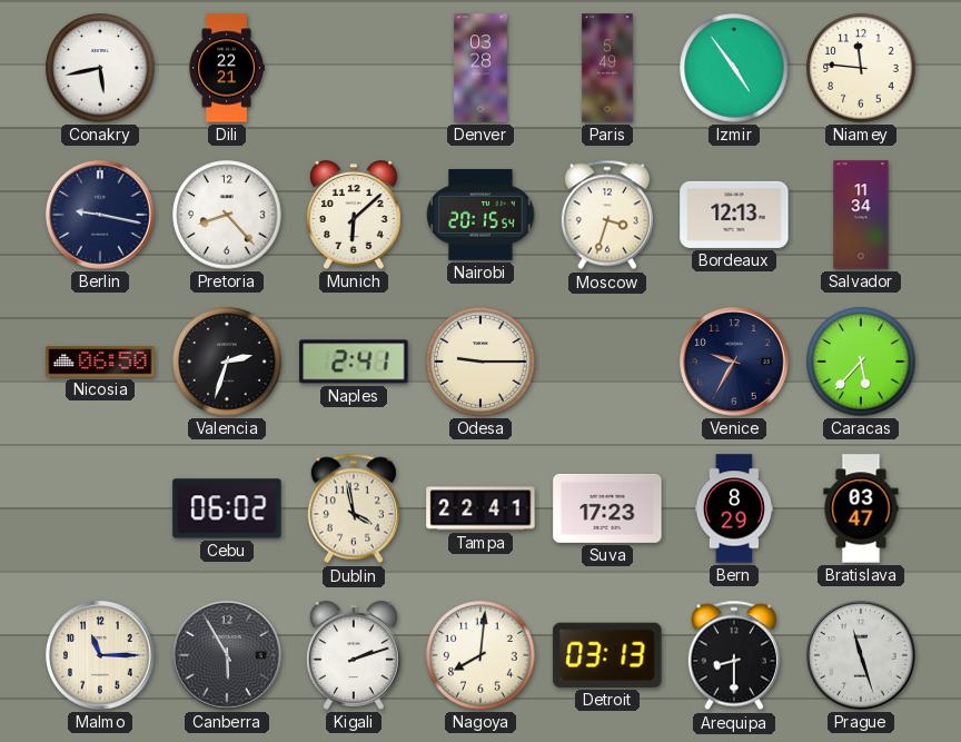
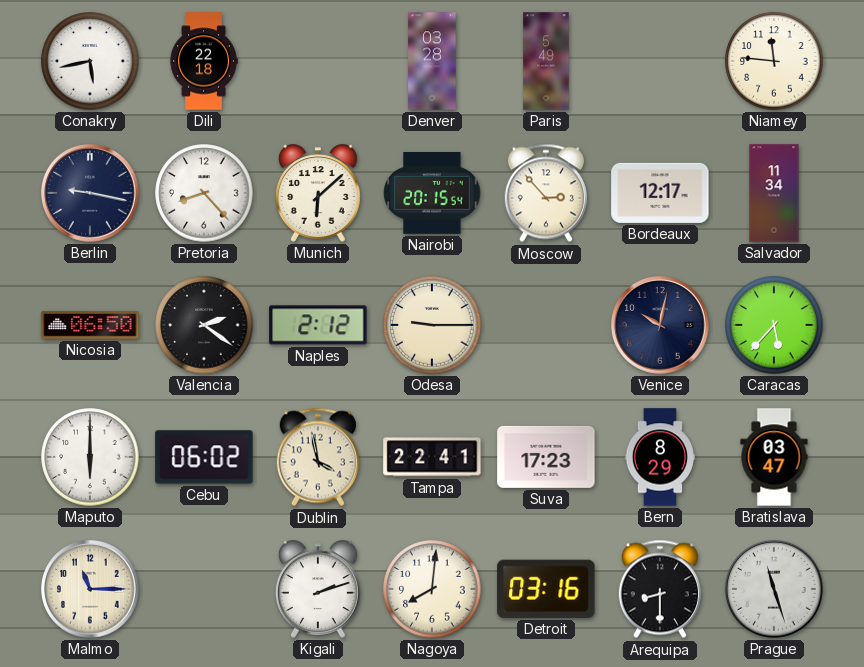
Dili: 22:21 -> 22:18 (204, 61)
Izmir: 4:54 -> none (734, 68)
Moscow: 3:33 -> 2:53 (546, 193)
Bordeaux: 12:13 -> 12:17 (660, 193)
Valencia: 2:33 -> 2:21 (204, 325)
Naples: 2:41 -> 2:12 (318, 325)
Venice: 9:35 -> 10:02 (661, 326)
Maputo: none -> 6:00 (90, 457)
Canberra: 5:55 -> none (228, 656)
Detroit: 03:13 -> 03:16 (546, 589)
